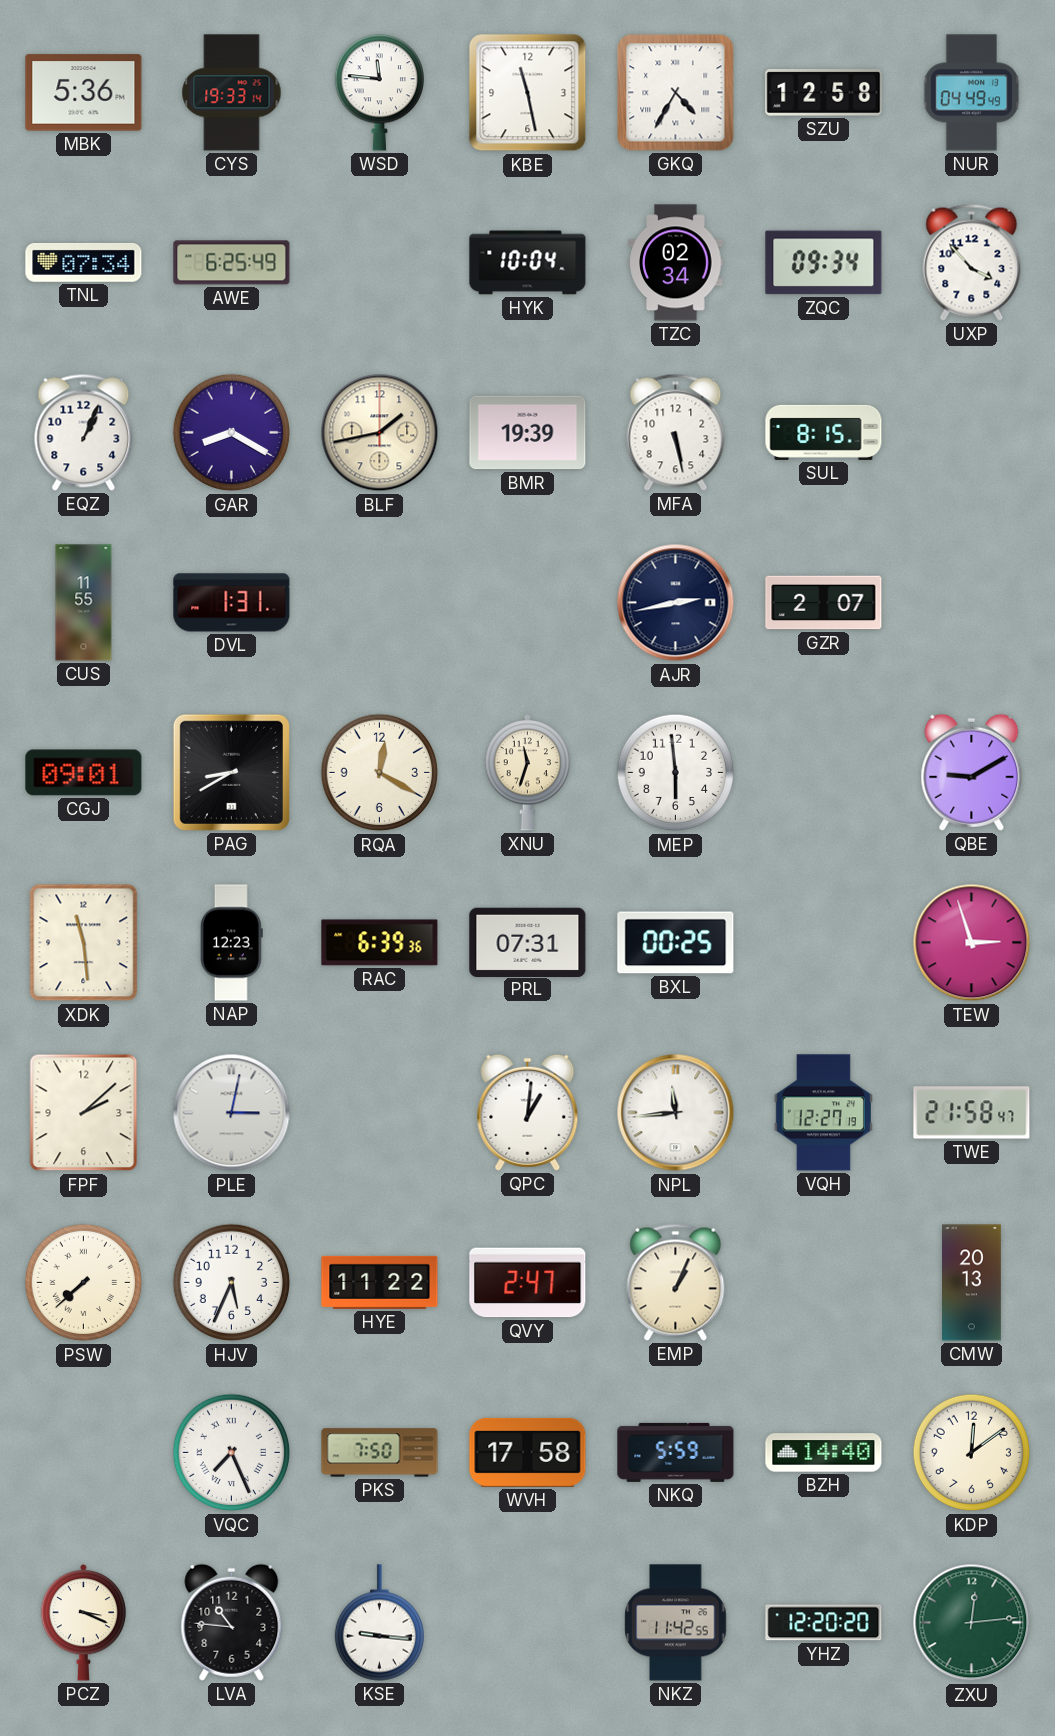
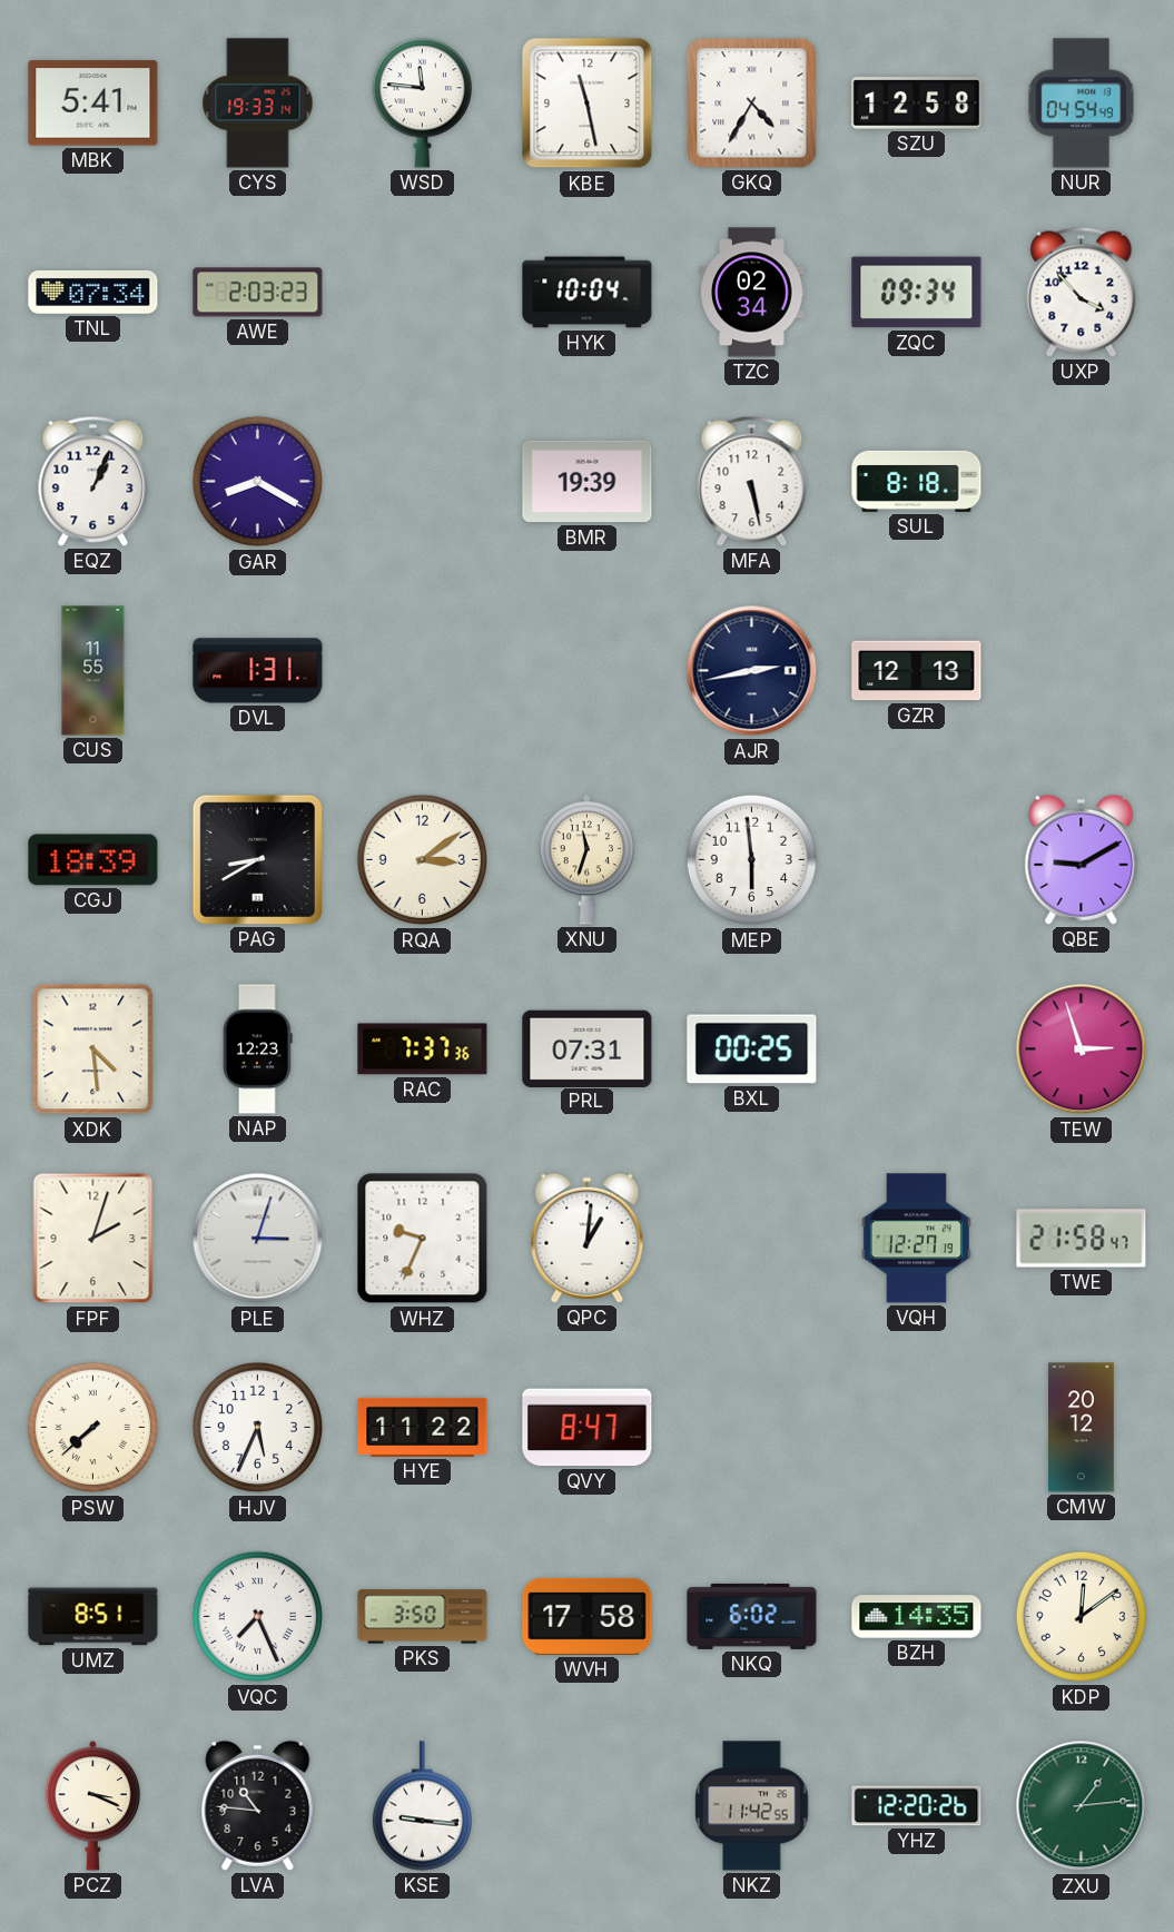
MBK: 5:36 -> 5:41 (93, 103)
NUR: 04:49 -> 04:54 (1082, 103)
AWE: 6:25 -> 2:03 (258, 293)
BLF: 1:43 -> none (380, 433)
SUL: 8:15 -> 8:18 (917, 481)
GZR: 2:07 -> 12:13 (917, 671)
CGJ: 09:01 -> 18:39 (93, 860)
RQA: 12:20 -> 3:09 (423, 860)
XDK: 11:29 -> 4:29 (93, 1049)
RAC: 6:39 -> 7:37 (423, 1049)
FPF: 2:08 -> 2:03 (93, 1239)
PLE: 3:02 -> 3:03 (258, 1239)
WHZ: none -> 9:34 (423, 1239)
NPL: 11:44 -> none (676, 1113)
QVY: 2:47 -> 8:47 (588, 1428)
EMP: 1:04 -> none (676, 1282)
CMW: 20:13 -> 20:12 (1082, 1428)
UMZ: none -> 8:51 (93, 1617)
PKS: 7:50 -> 3:50 (423, 1617)
NKQ: 5:59 -> 6:02 (752, 1616)
BZH: 14:40 -> 14:35 (917, 1617)
YHZ: 12:20:20 -> 12:20:26 (917, 1806)
ZXU: 12:14 -> 1:14 (1082, 1806)
